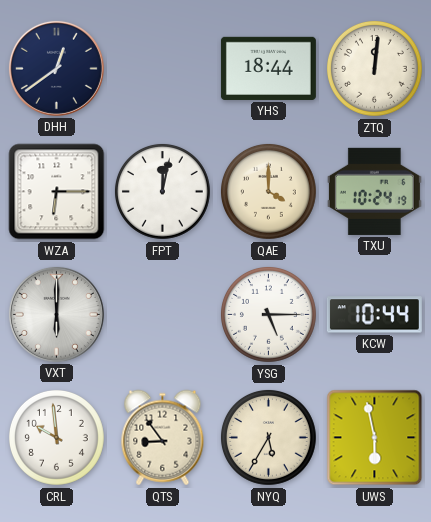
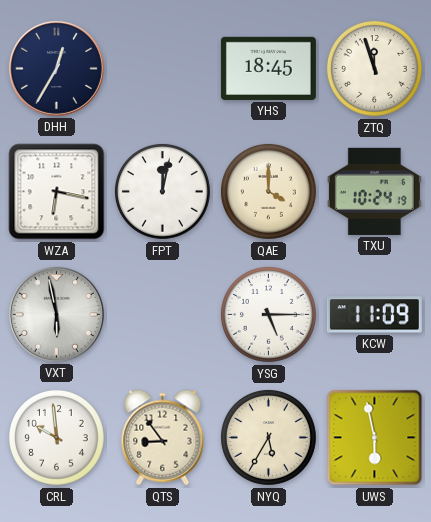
DHH: 12:39 -> 12:35 (56, 68)
YHS: 18:44 -> 18:45 (268, 68)
ZTQ: 12:01 -> 11:57 (374, 68)
WZA: 6:15 -> 6:17 (57, 192)
VXT: 6:00 -> 5:58 (56, 314)
KCW: 10:44 -> 11:09 (374, 315)
